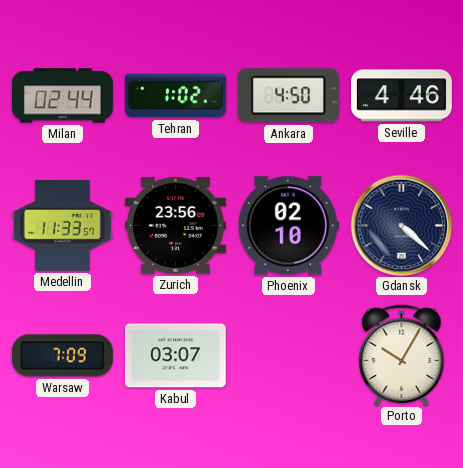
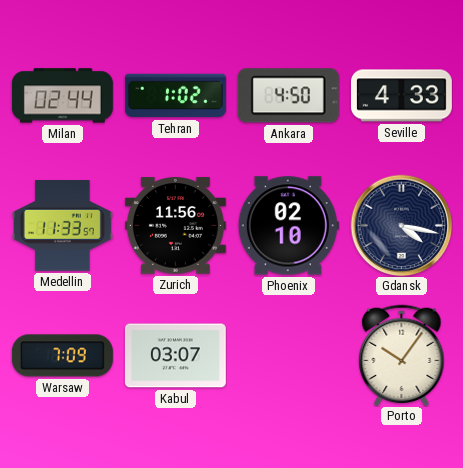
Seville: 4:46 -> 4:33 (402, 96)
Zurich: 23:56 -> 11:56 (175, 226)
Gdansk: 4:22 -> 4:17 (401, 225)
Porto: 10:05 -> 10:06 (402, 355)
